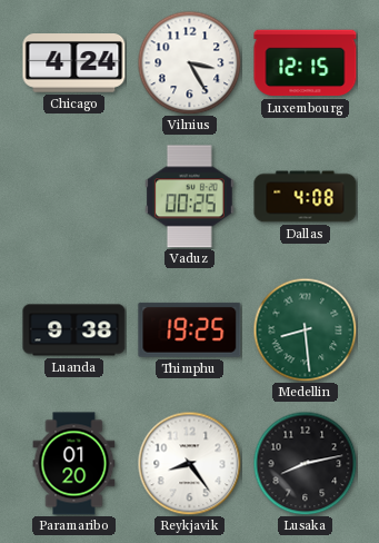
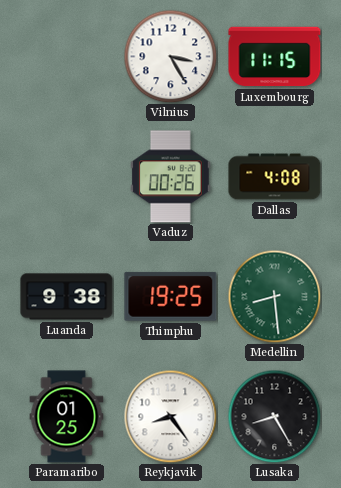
Chicago: 4:24 -> none (74, 63)
Luxembourg: 12:15 -> 11:15 (275, 57)
Vaduz: 00:25 -> 00:26 (170, 177)
Paramaribo: 01:20 -> 01:25 (67, 417)
Lusaka: 8:13 -> 8:25 (274, 416)
